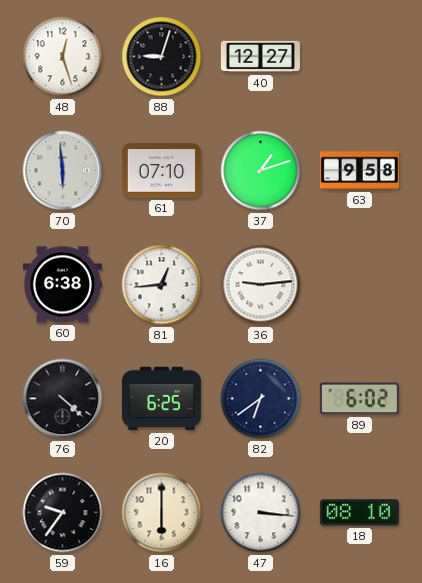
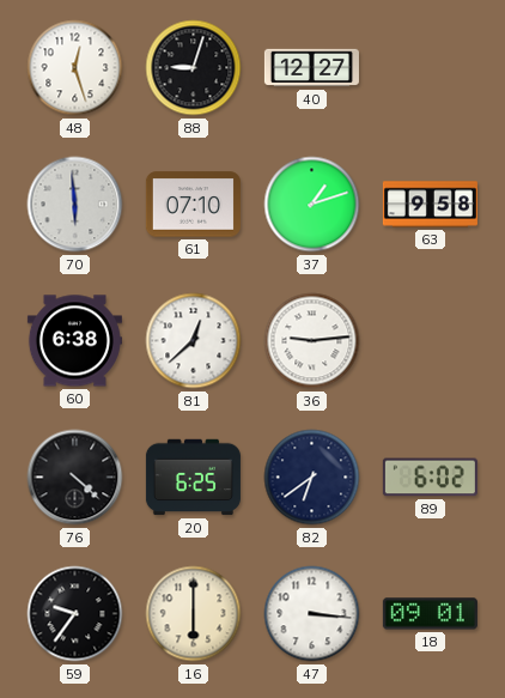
81: 12:44 -> 12:38 (194, 341)
18: 08:10 -> 09:01 (430, 614)
